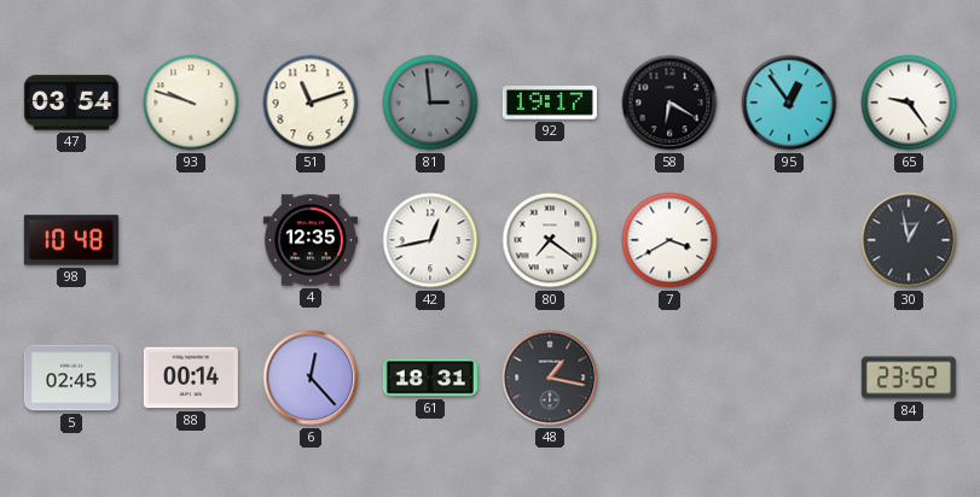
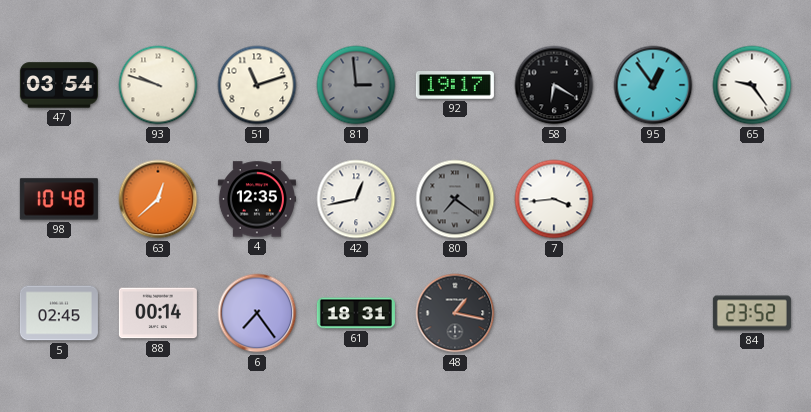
63: none -> 12:38 (158, 199)
80 dial: white -> grey (455, 199)
7: 3:40 -> 3:44 (554, 199)
30: 12:58 -> none (909, 240)
6: 12:23 -> 7:24 (257, 313)
